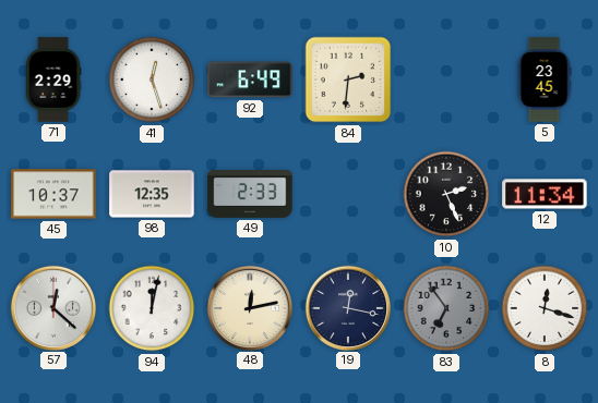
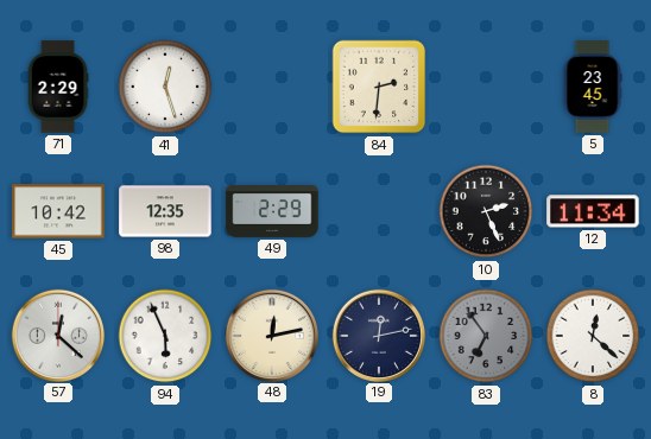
92: 6:49 -> none (250, 80)
45: 10:37 -> 10:42 (58, 211)
49: 2:33 -> 2:29 (272, 212)
94: 12:02 -> 5:56 (165, 336)
19: 12:17 -> 12:13 (378, 335)
8: 12:18 -> 12:22 (593, 336)
